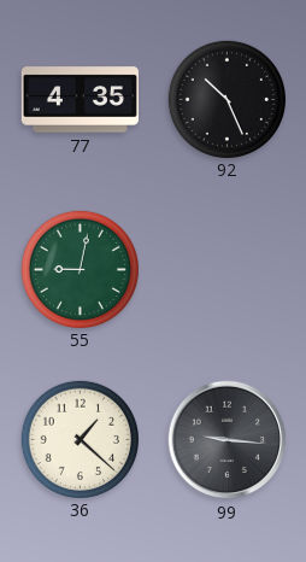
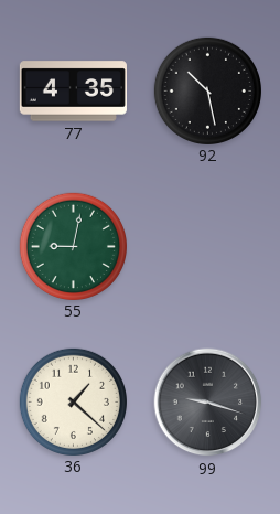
92: 10:26 -> 10:28 (207, 90)
99: 9:16 -> 9:18 (208, 403)
